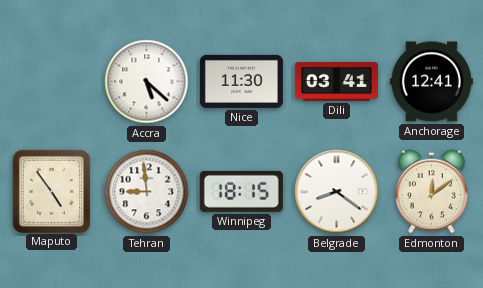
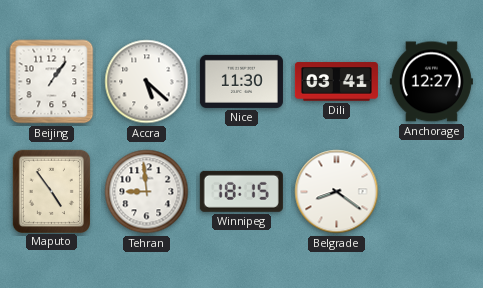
Beijing: none -> 1:06 (52, 82)
Anchorage: 12:41 -> 12:27 (431, 82)
Edmonton: 12:09 -> none (432, 192)
